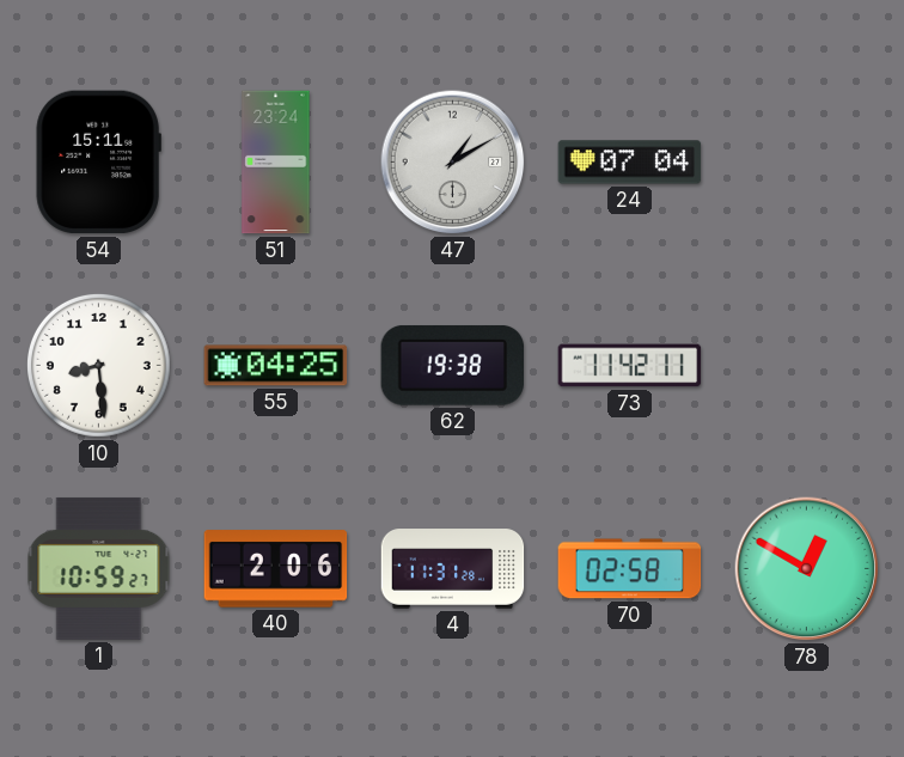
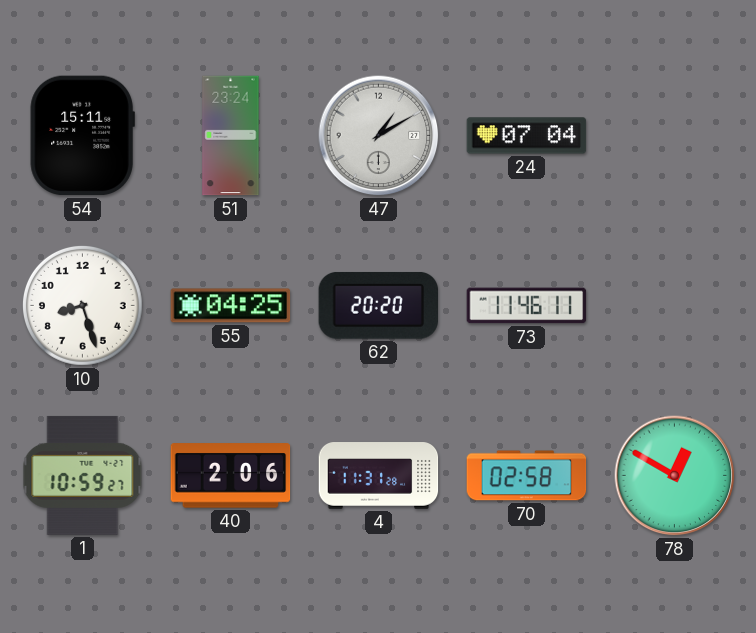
10: 8:29 -> 8:27 (82, 305)
62: 19:38 -> 20:20 (378, 306)
73: 11:42 -> 11:46 (527, 306)
